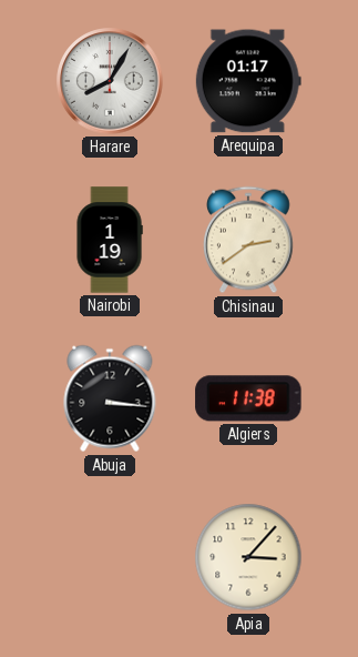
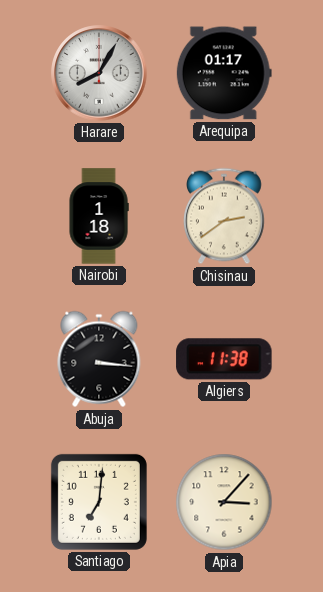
Nairobi: 1:19 -> 1:18 (99, 216)
Santiago: none -> 7:01 (99, 502)
